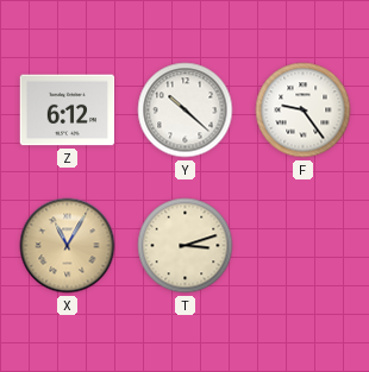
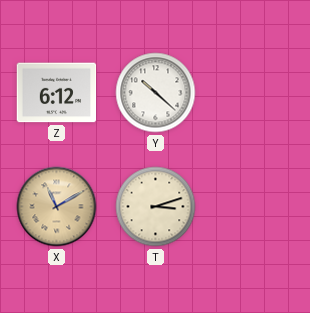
F: 9:24 -> none (304, 111)
X: 11:05 -> 11:10 (57, 207)
